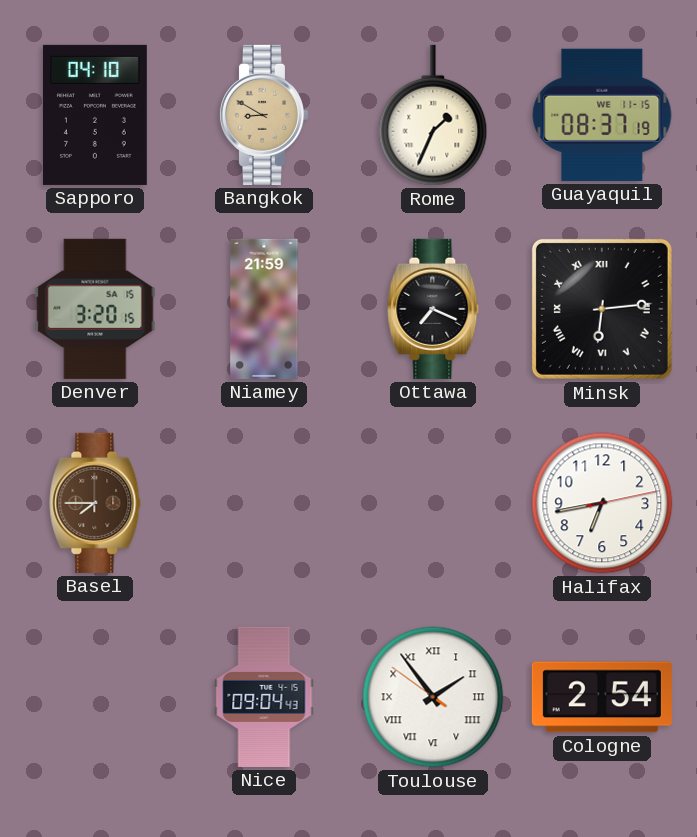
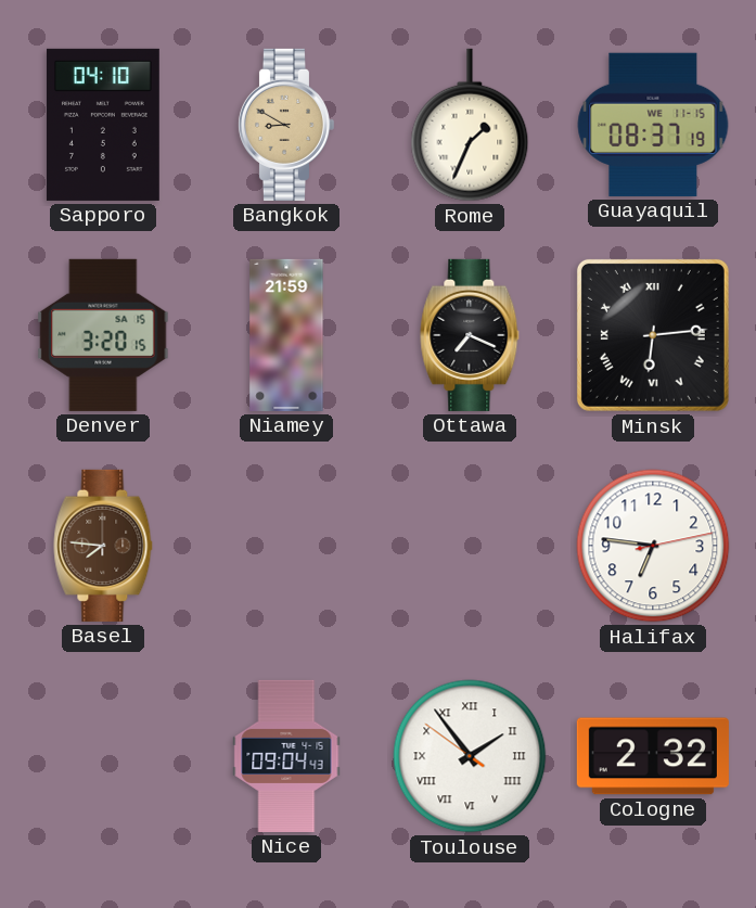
Basel: 7:45 -> 7:46 (103, 546)
Halifax: 6:43 -> 6:46 (653, 546)
Cologne: 2:54 -> 2:32 (653, 756)
